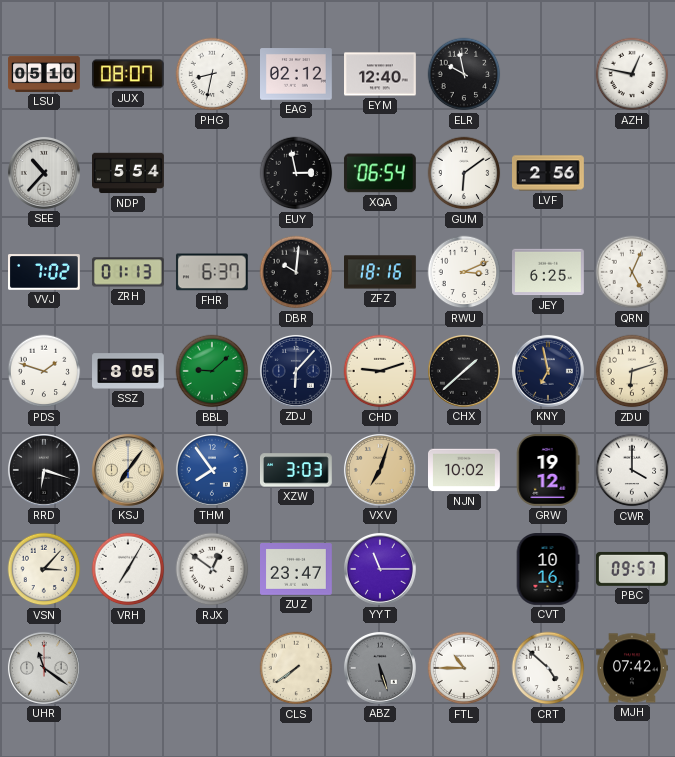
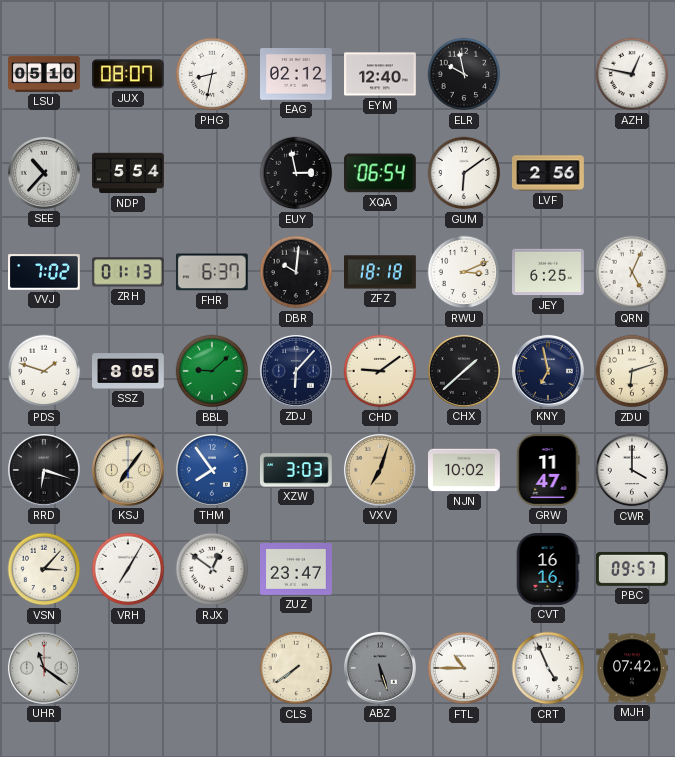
ZFZ: 18:16 -> 18:18 (381, 272)
CHD: 9:12 -> 9:09 (380, 371)
GRW: 19:12 -> 11:47 (548, 470)
YYT: 11:15 -> none (380, 569)
CVT: 10:16 -> 16:16 (548, 570)
CRT: 4:52 -> 4:56 (548, 668)
